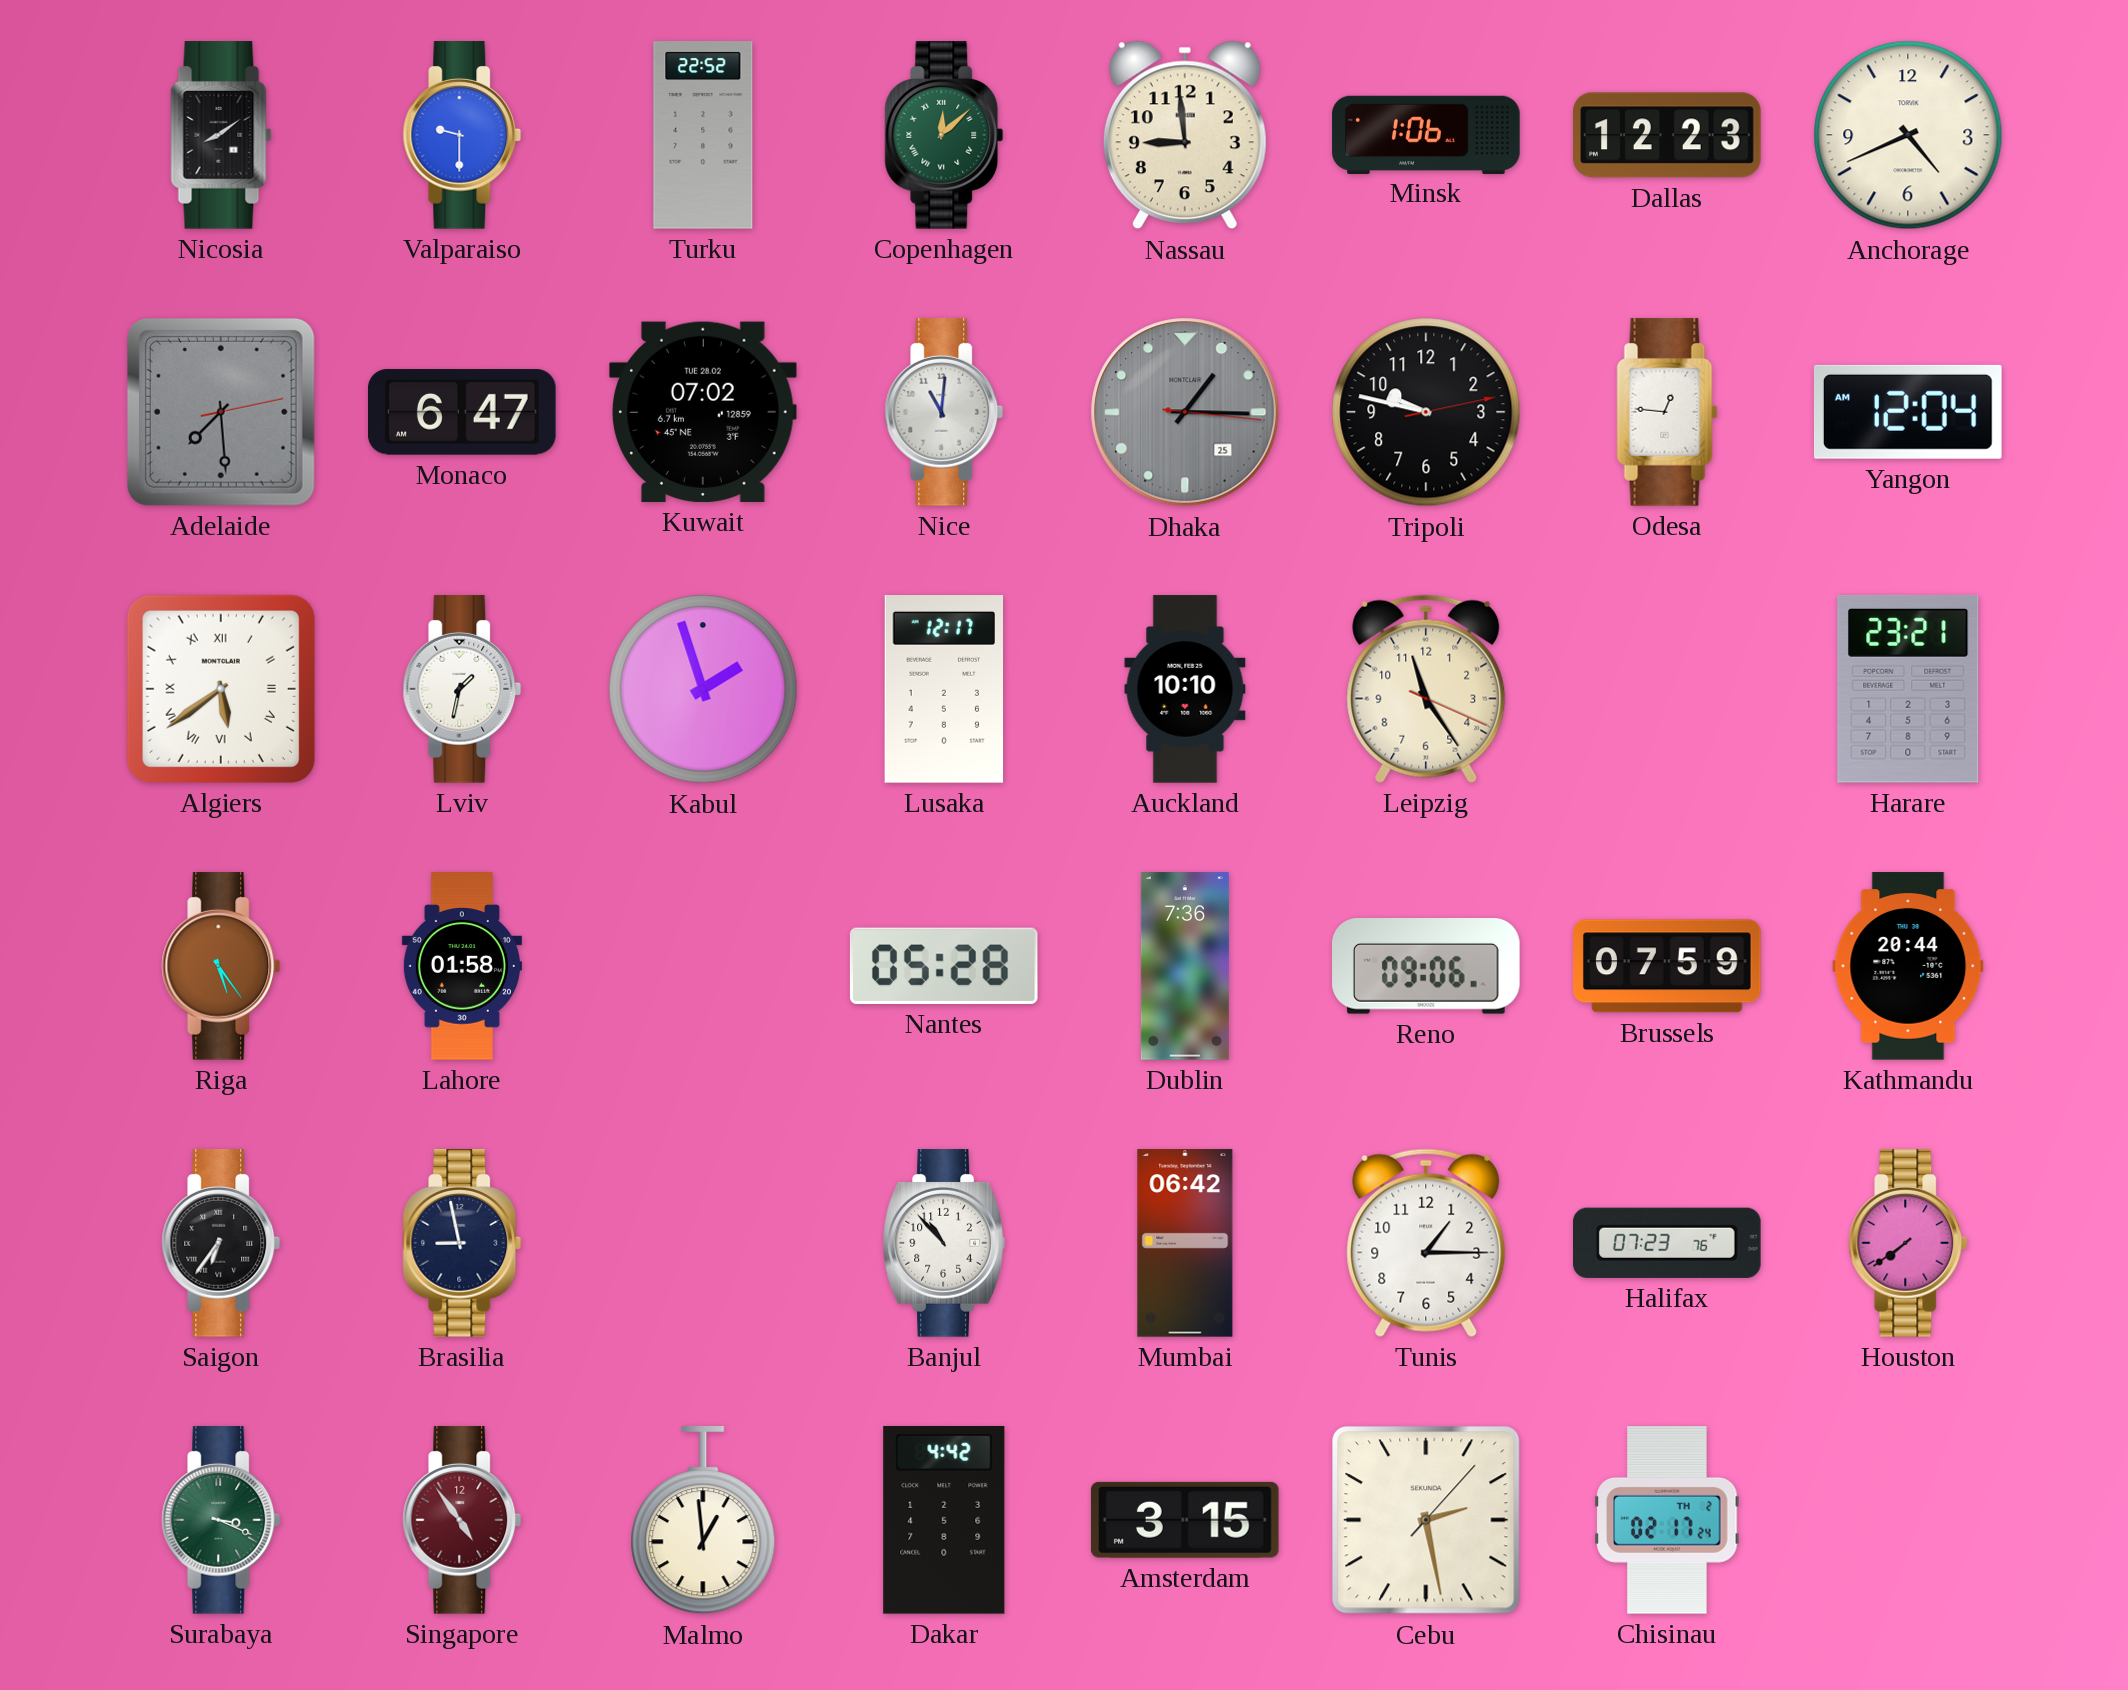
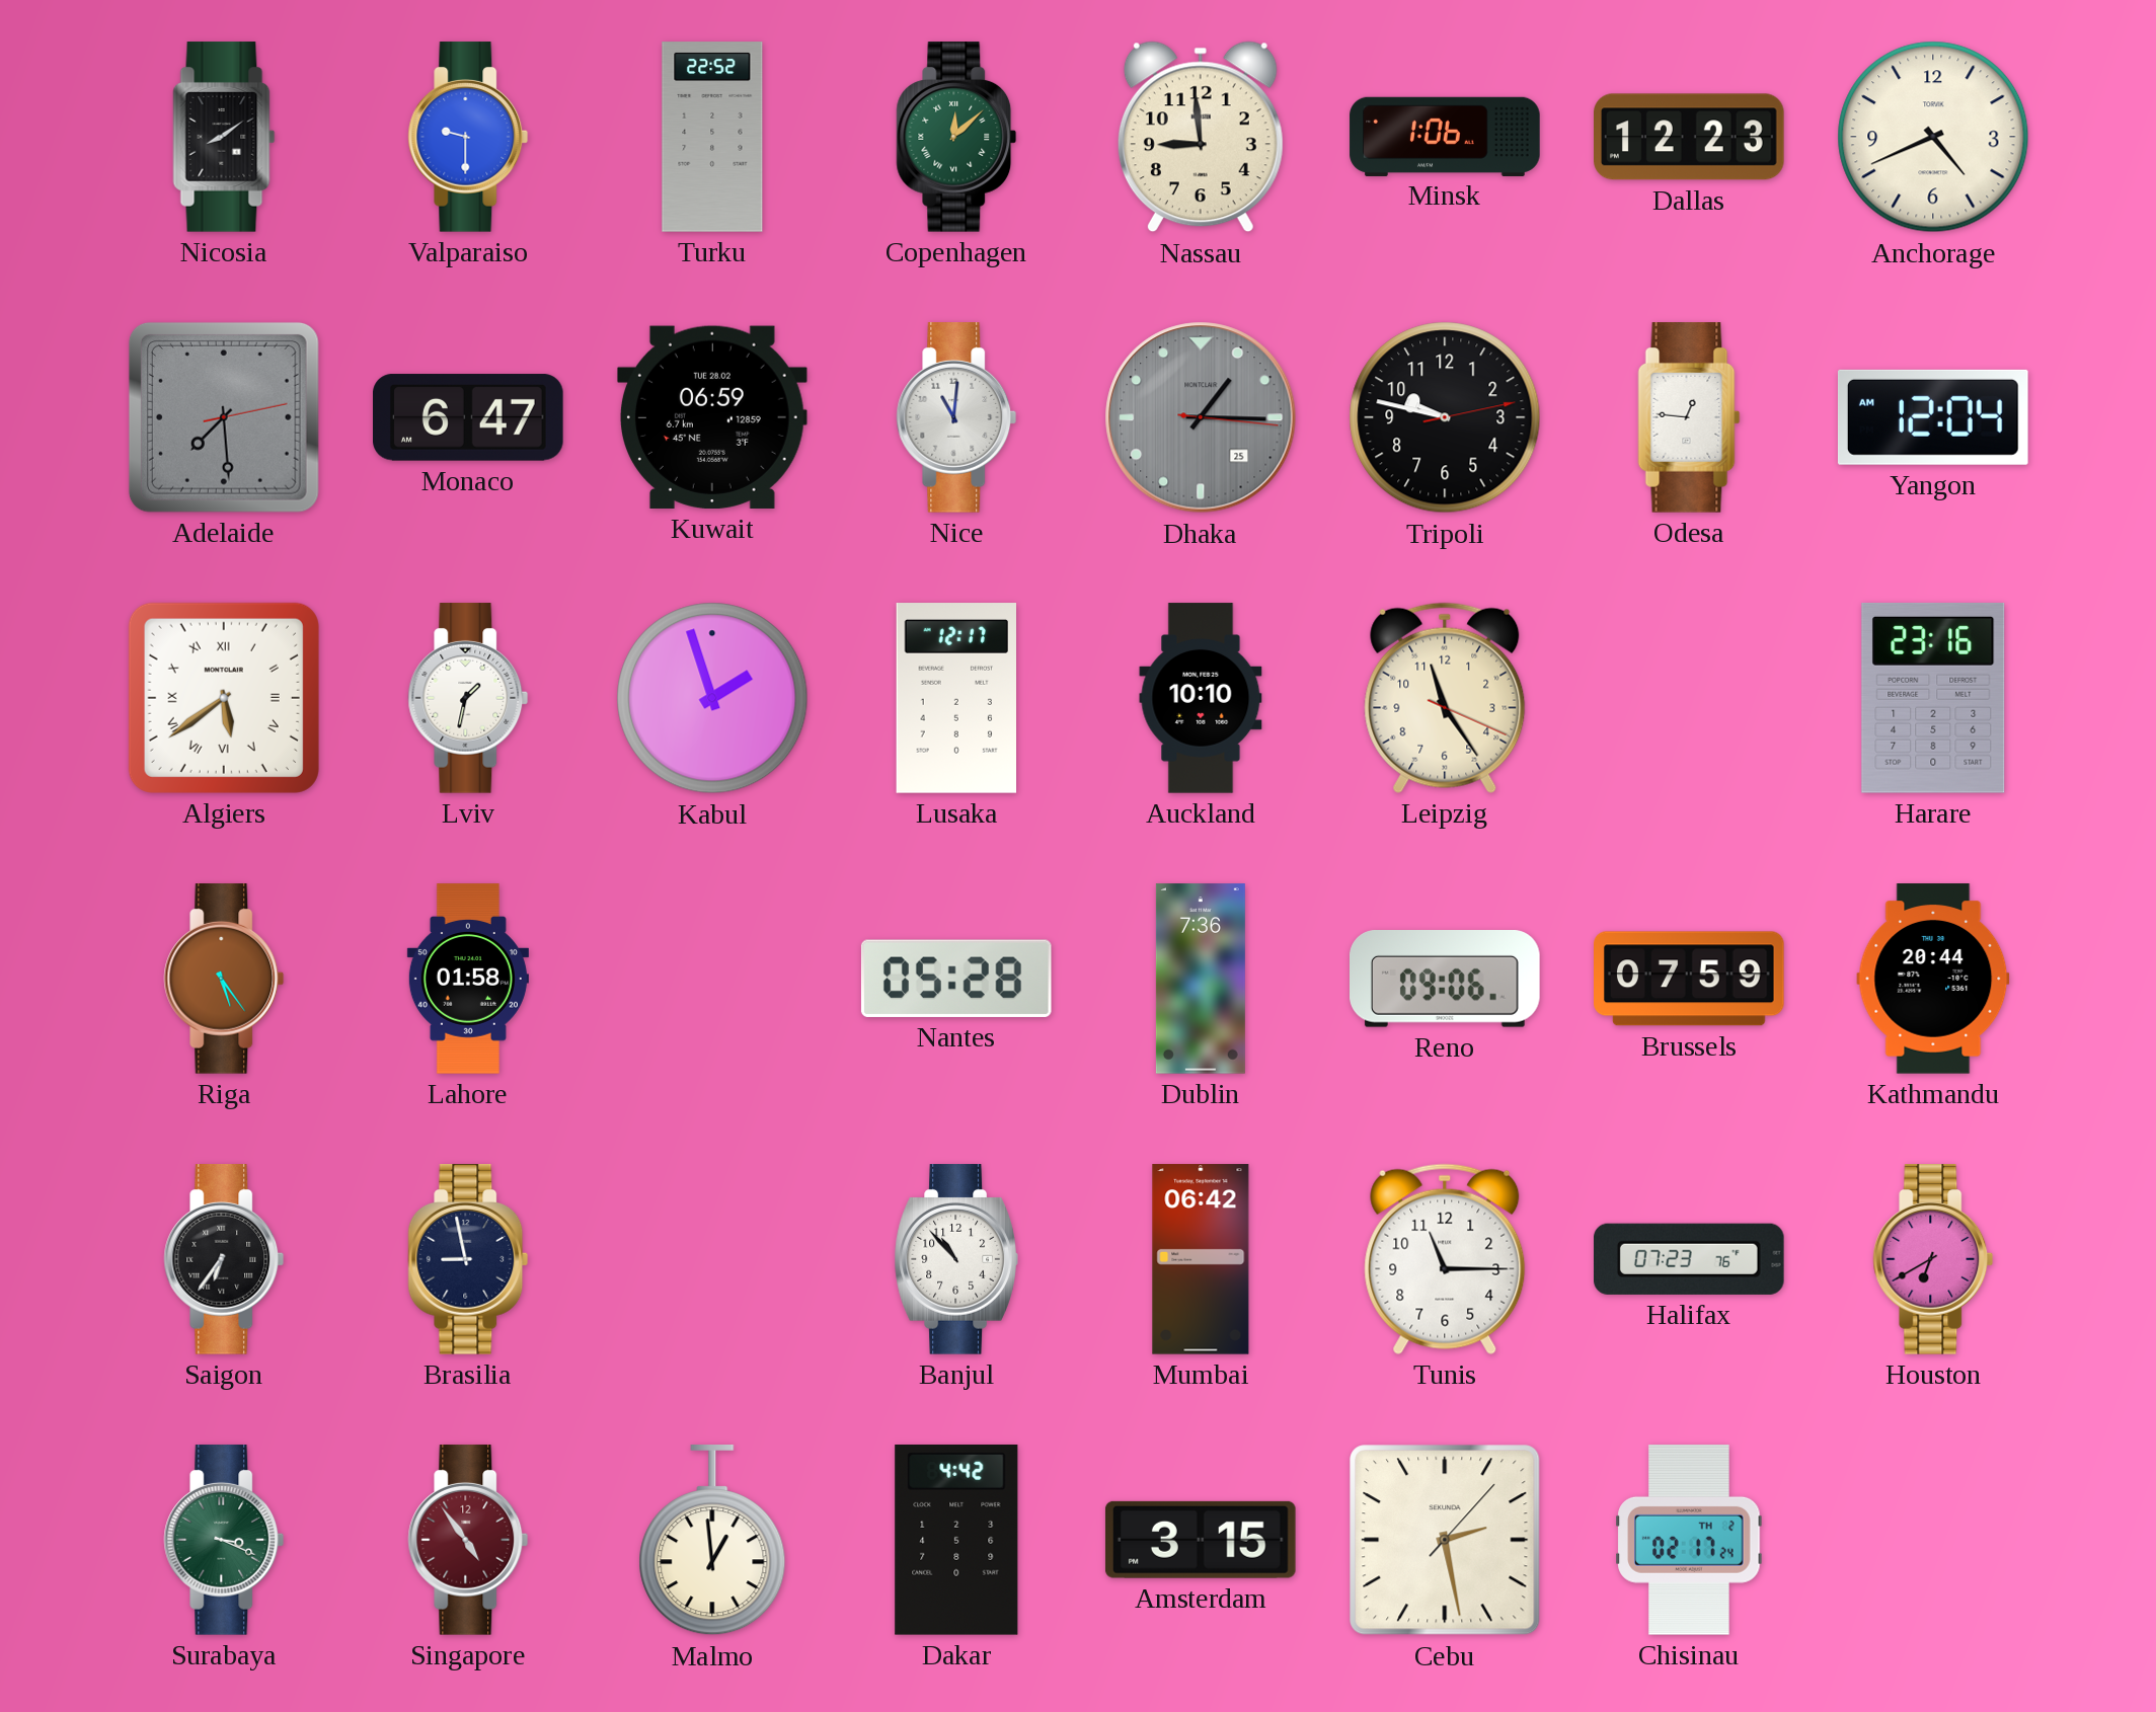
Kuwait: 07:02 -> 06:59 (712, 417)
Harare: 23:21 -> 23:16 (1933, 698)
Tunis: 1:15 -> 11:15 (1445, 1259)
Houston: 7:39 -> 6:40 (1933, 1259)
